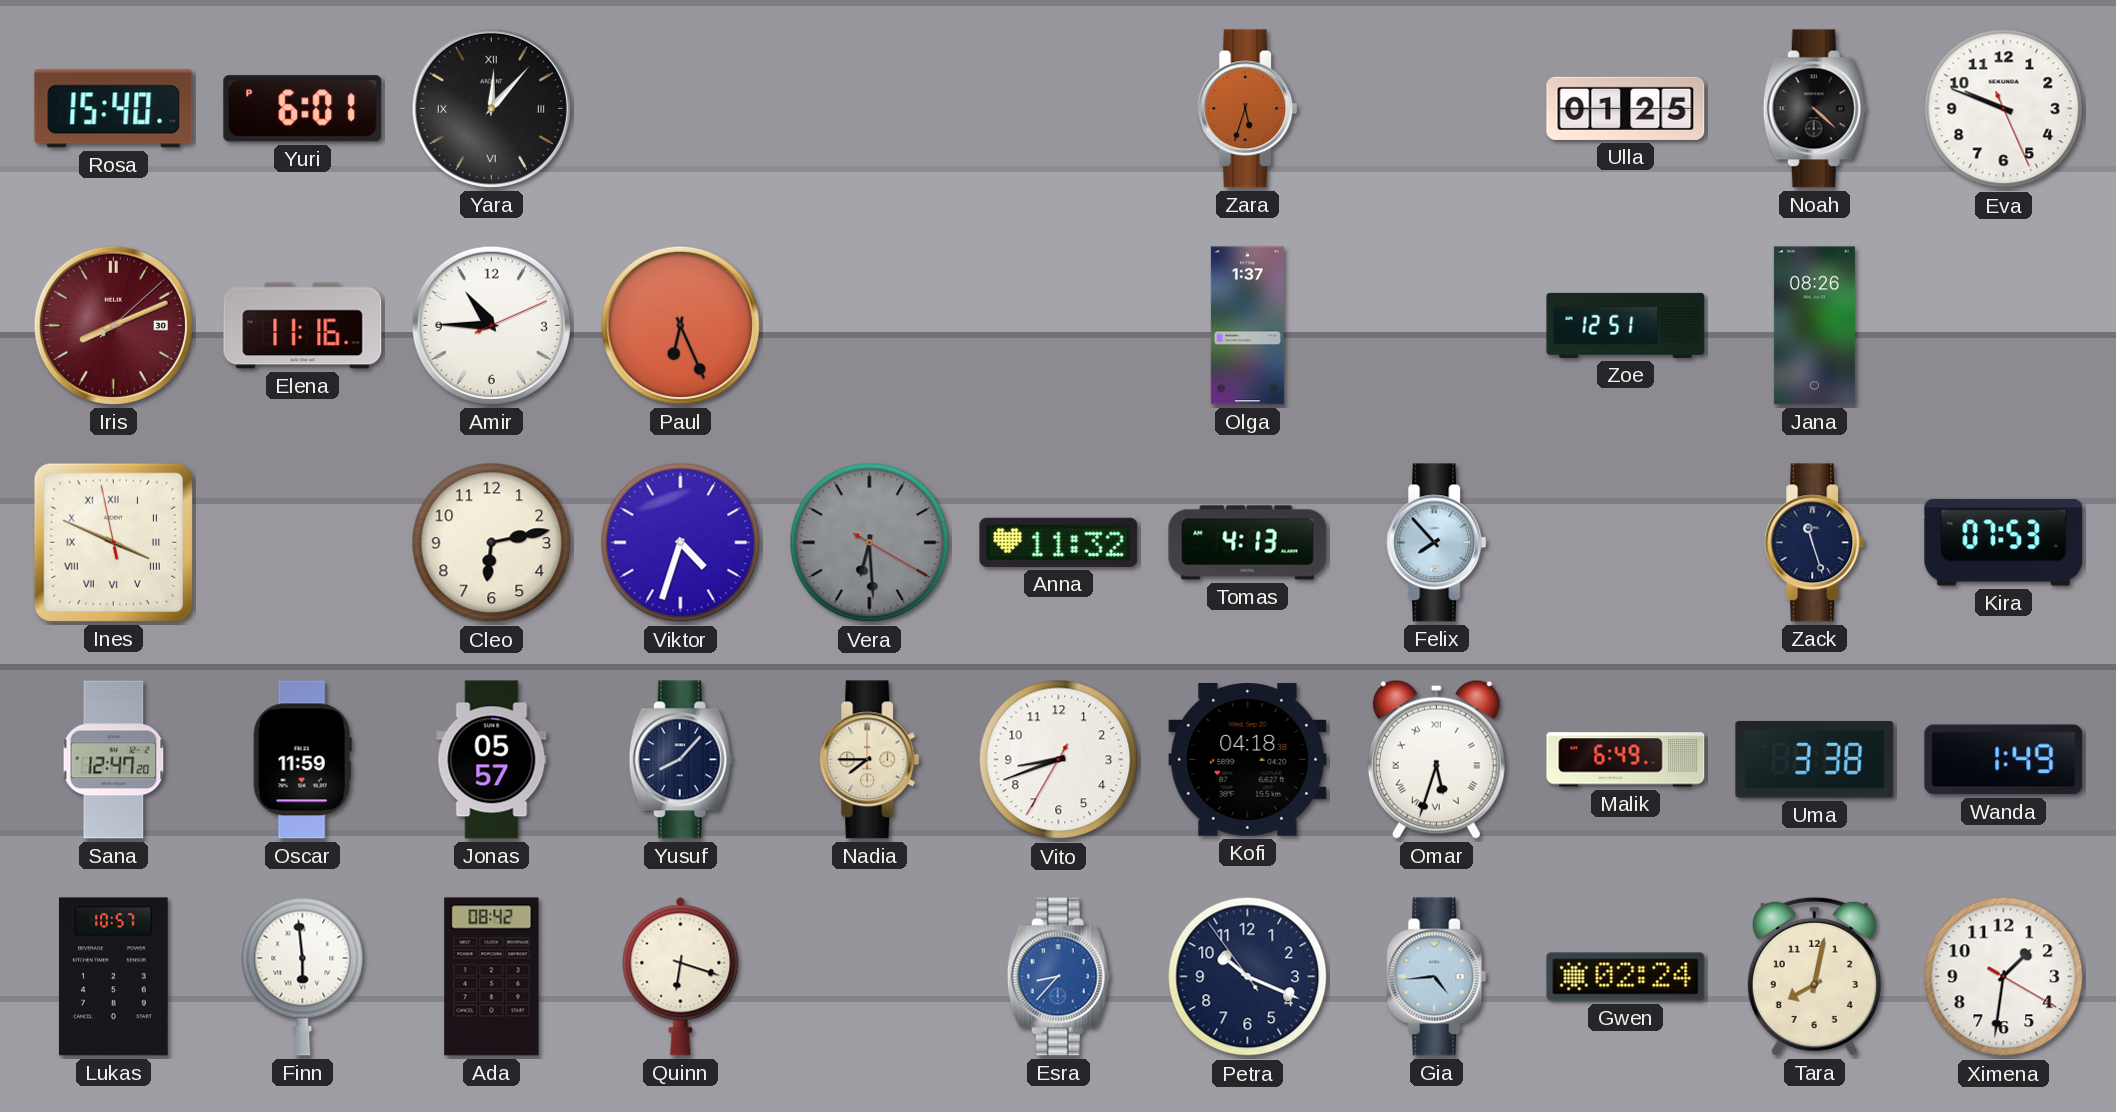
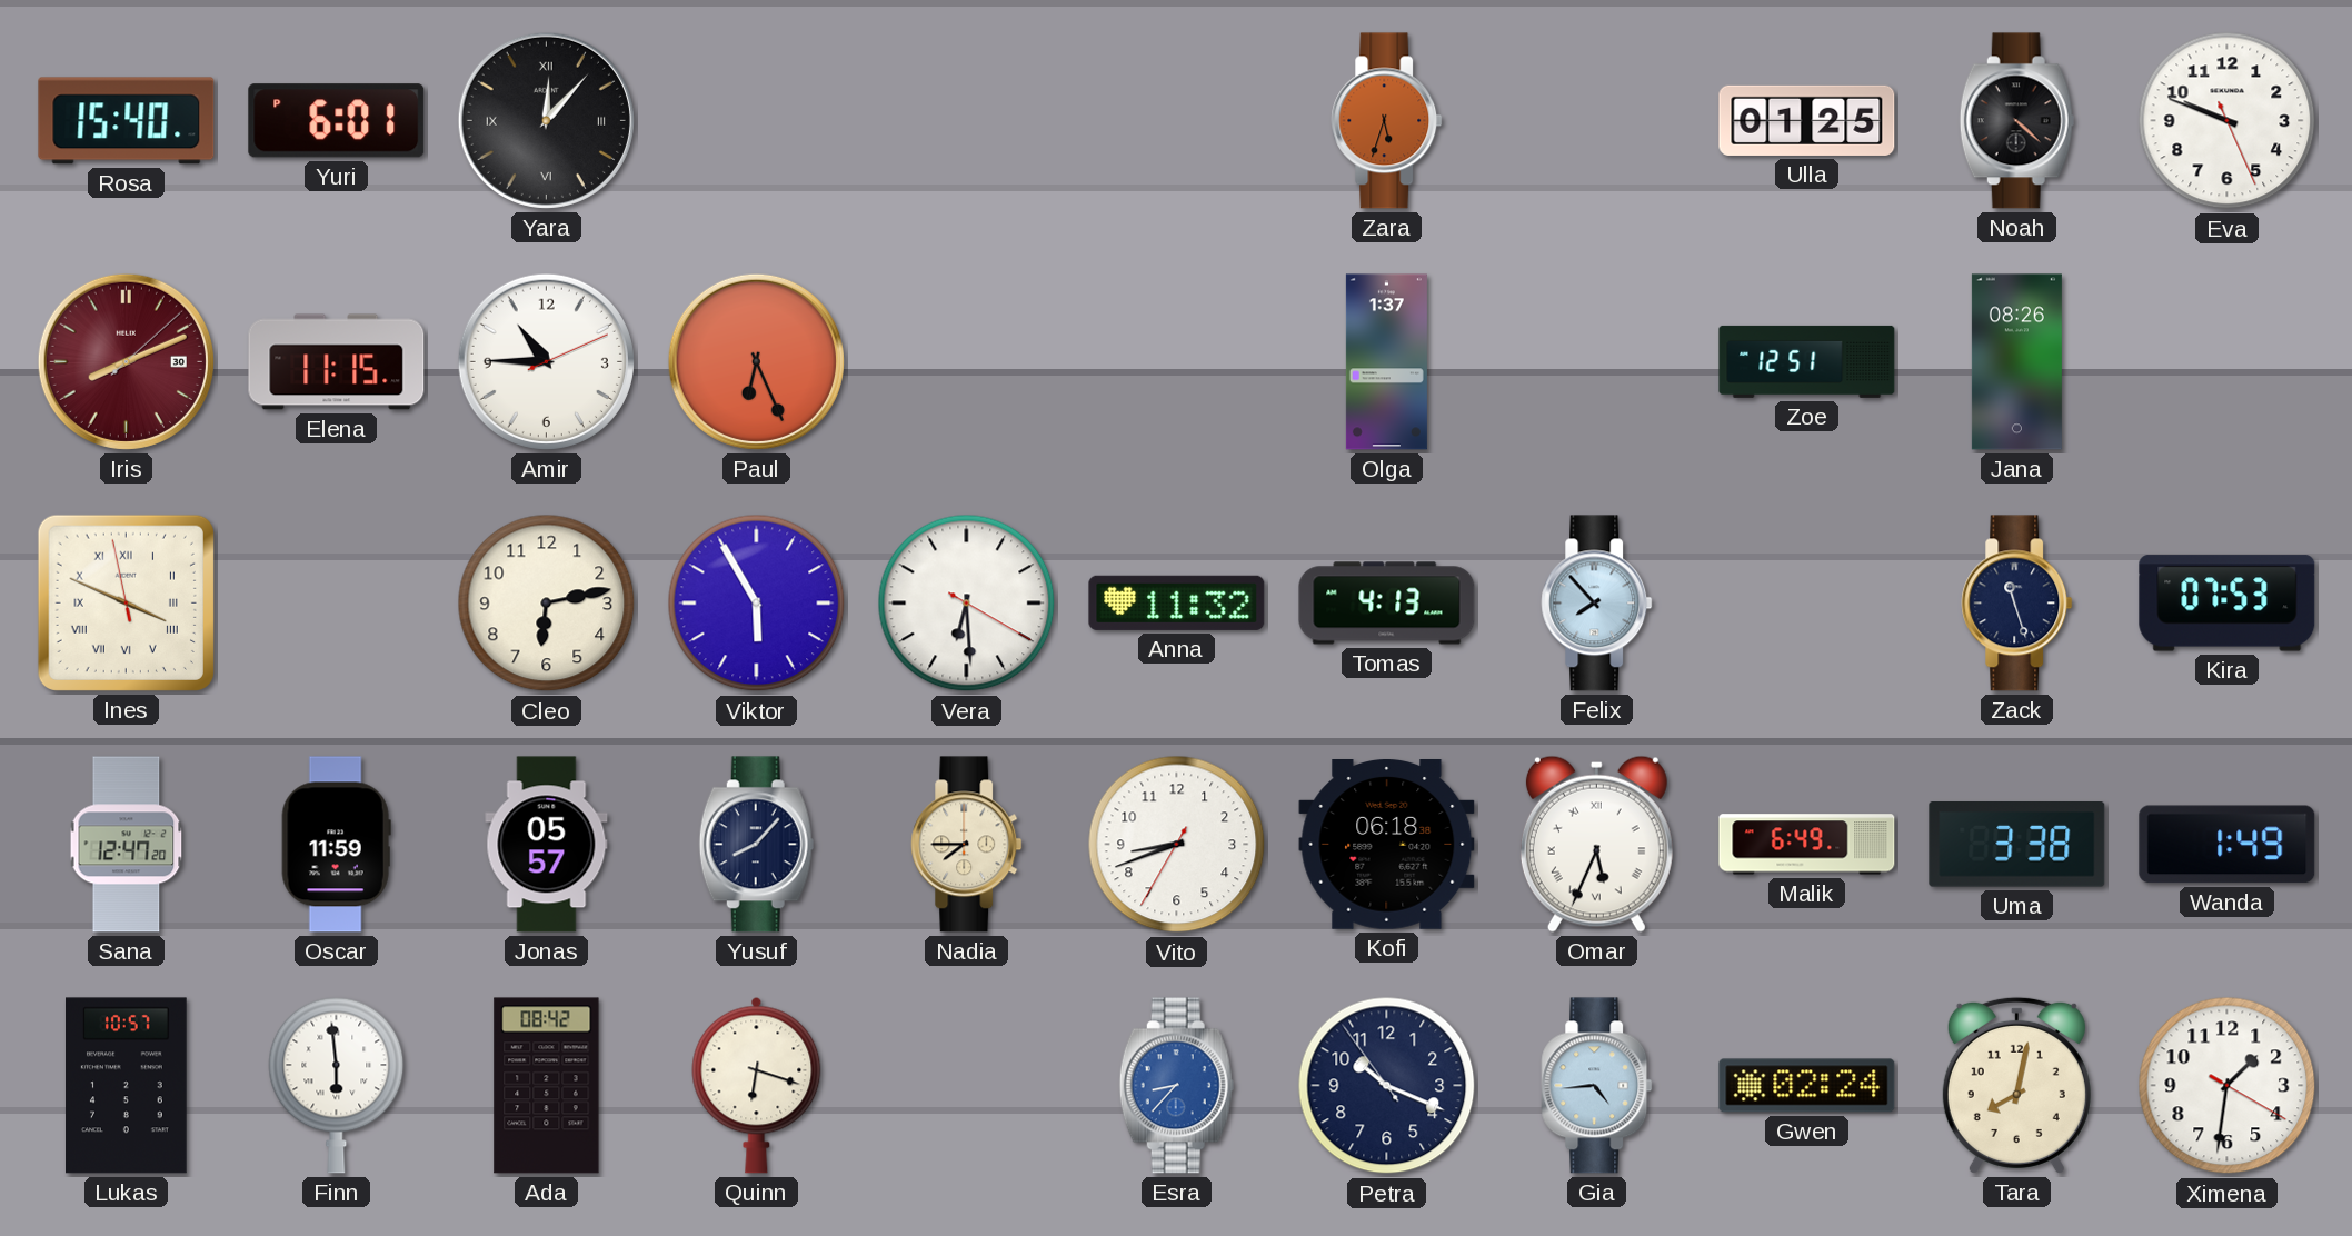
Elena: 11:16 -> 11:15 (337, 362)
Viktor: 4:33 -> 5:55 (757, 604)
Vera dial: grey -> white (967, 604)
Kofi: 04:18 -> 06:18 (1387, 845)
Omar: 5:33 -> 5:34 (1596, 844)
